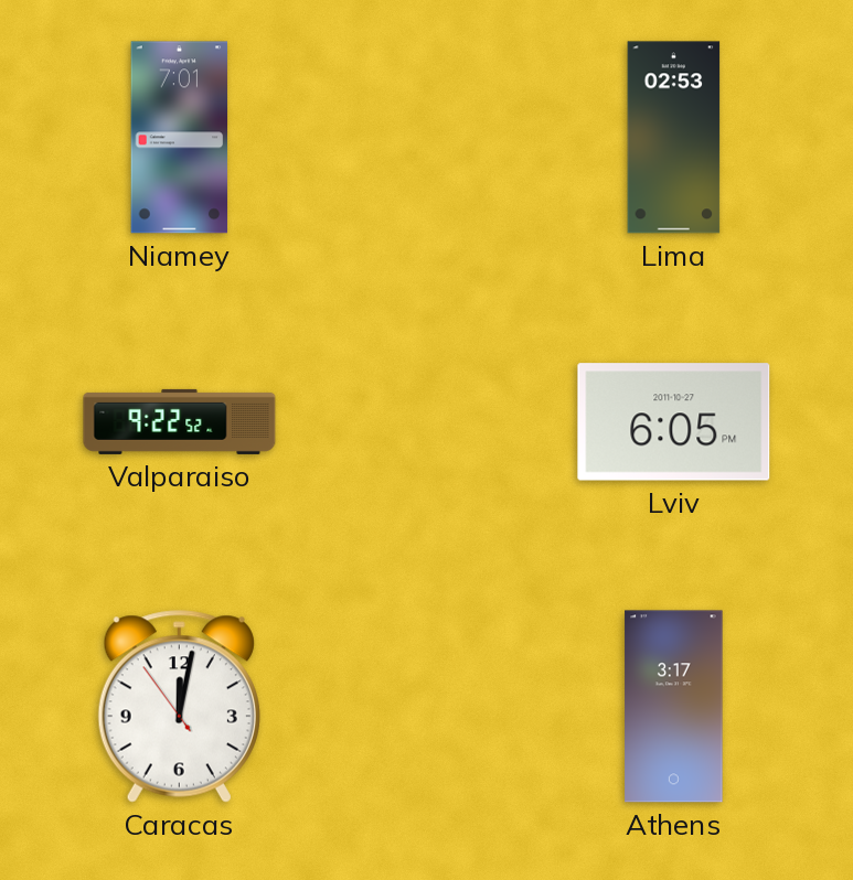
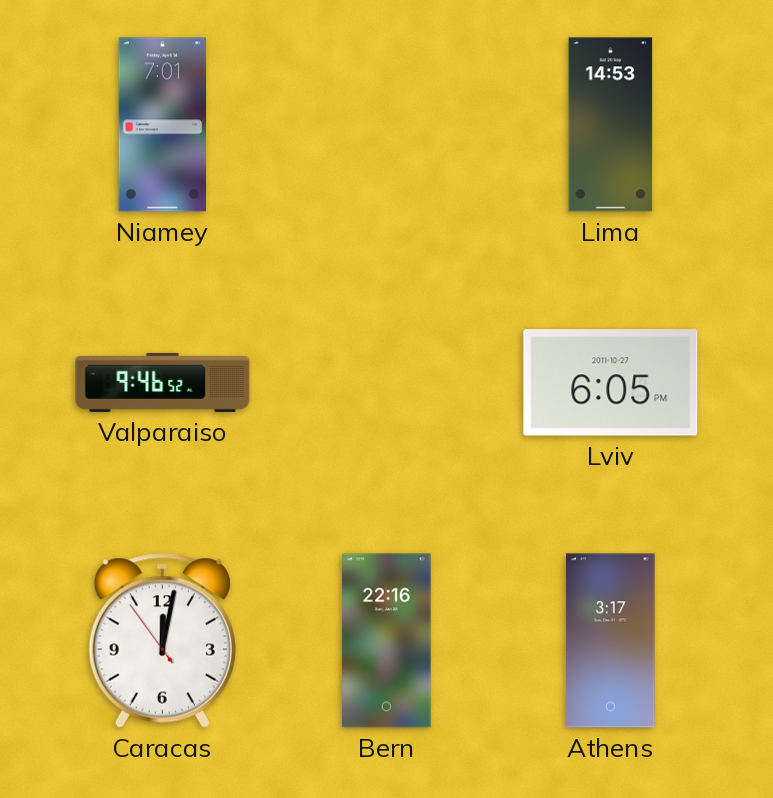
Lima: 02:53 -> 14:53 (611, 125)
Valparaiso: 9:22 -> 9:46 (163, 382)
Bern: none -> 22:16 (387, 641)
